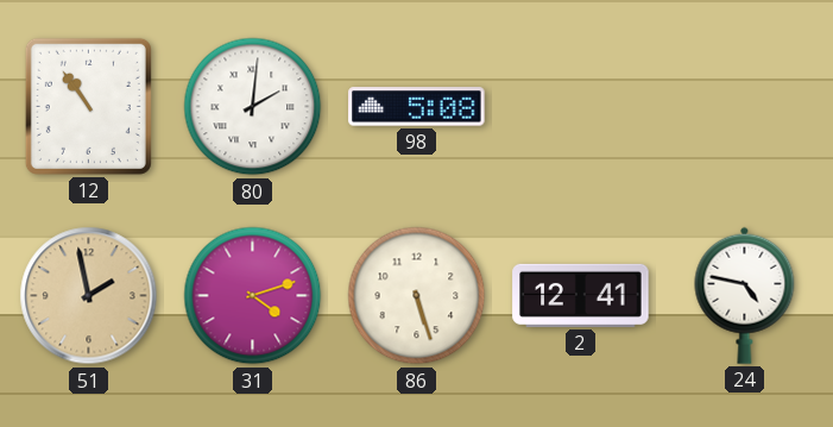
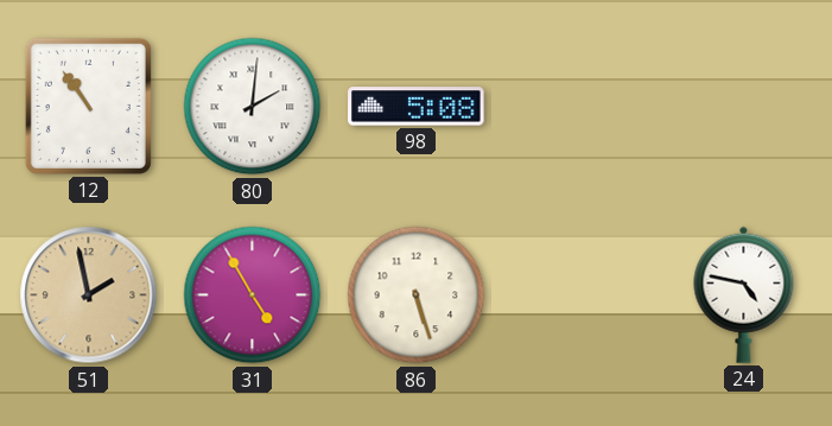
31: 4:12 -> 4:55 (253, 295)
2: 12:41 -> none (581, 295)
